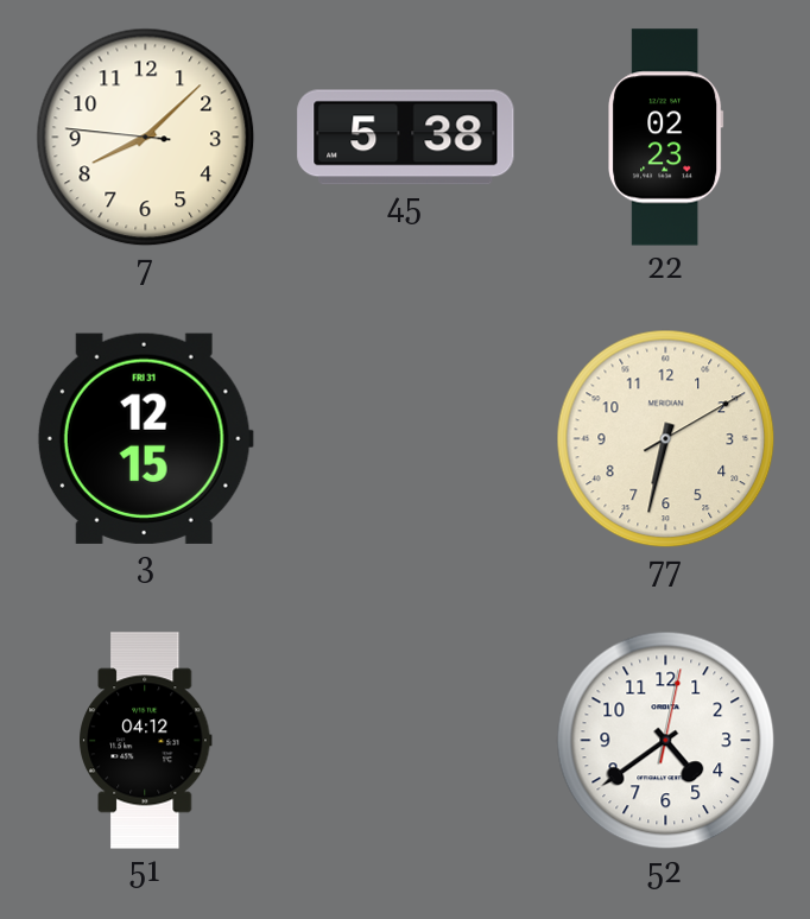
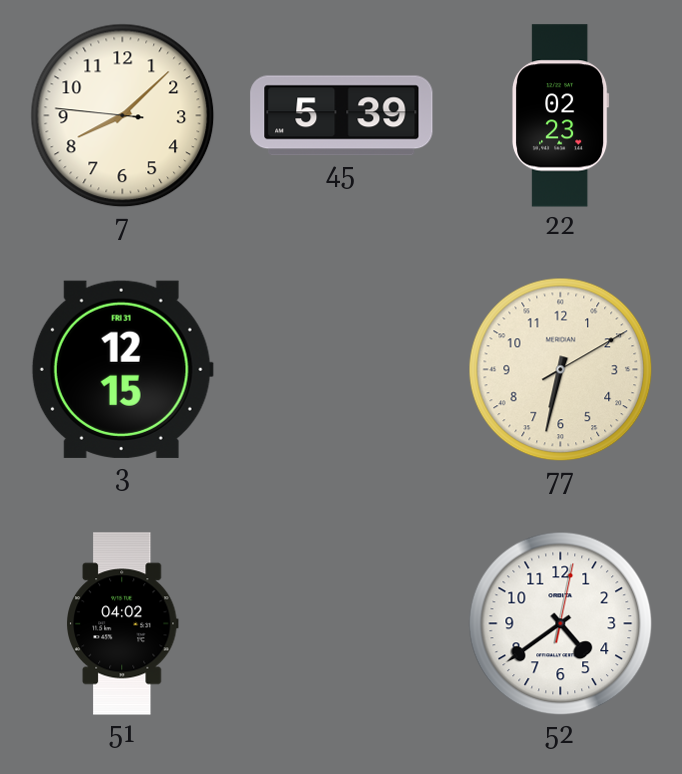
45: 5:38 -> 5:39 (342, 116)
51: 04:12 -> 04:02 (123, 624)
